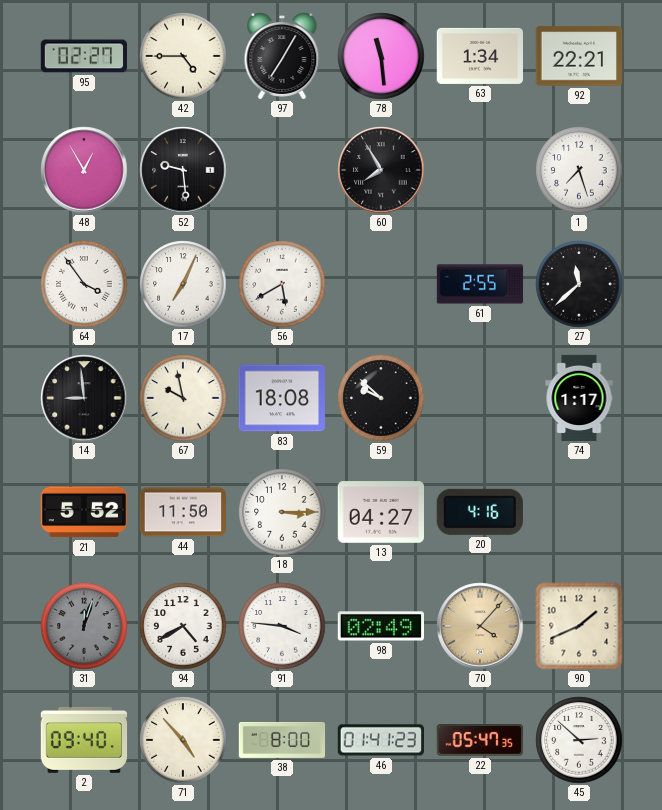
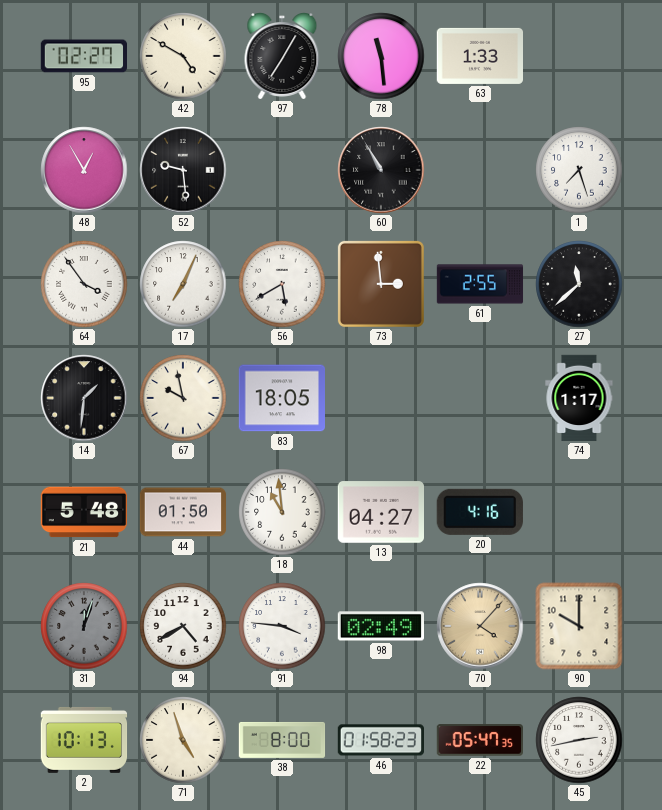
42: 4:45 -> 4:50 (183, 56)
63: 1:34 -> 1:33 (479, 56)
92: 22:21 -> none (578, 56)
60: 7:55 -> 10:55 (381, 170)
73: none -> 2:59 (381, 284)
14: 8:59 -> 1:31 (84, 398)
83: 18:08 -> 18:05 (281, 398)
59: 9:52 -> none (381, 398)
21: 5:52 -> 5:48 (83, 512)
44: 11:50 -> 01:50 (183, 512)
18: 3:15 -> 10:59 (282, 512)
90: 1:41 -> 10:00 (579, 626)
2: 09:40 -> 10:13 (84, 740)
71: 4:53 -> 4:57 (183, 740)
46: 01:41 -> 01:58 (380, 740)
45: 2:52 -> 2:43 (579, 740)
